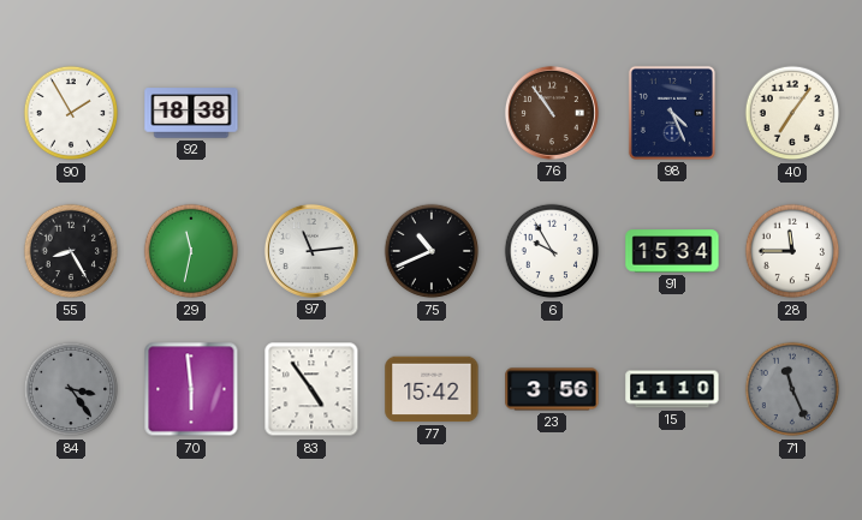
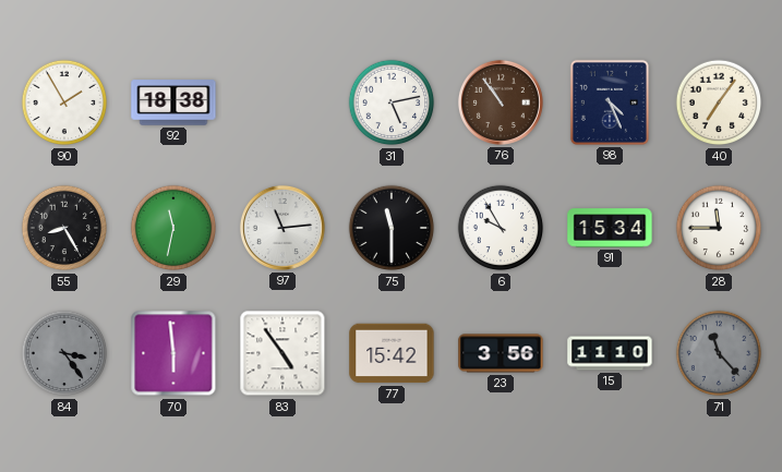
31: none -> 5:13 (392, 102)
75: 10:41 -> 11:30 (392, 228)
71: 11:26 -> 11:23 (719, 353)
